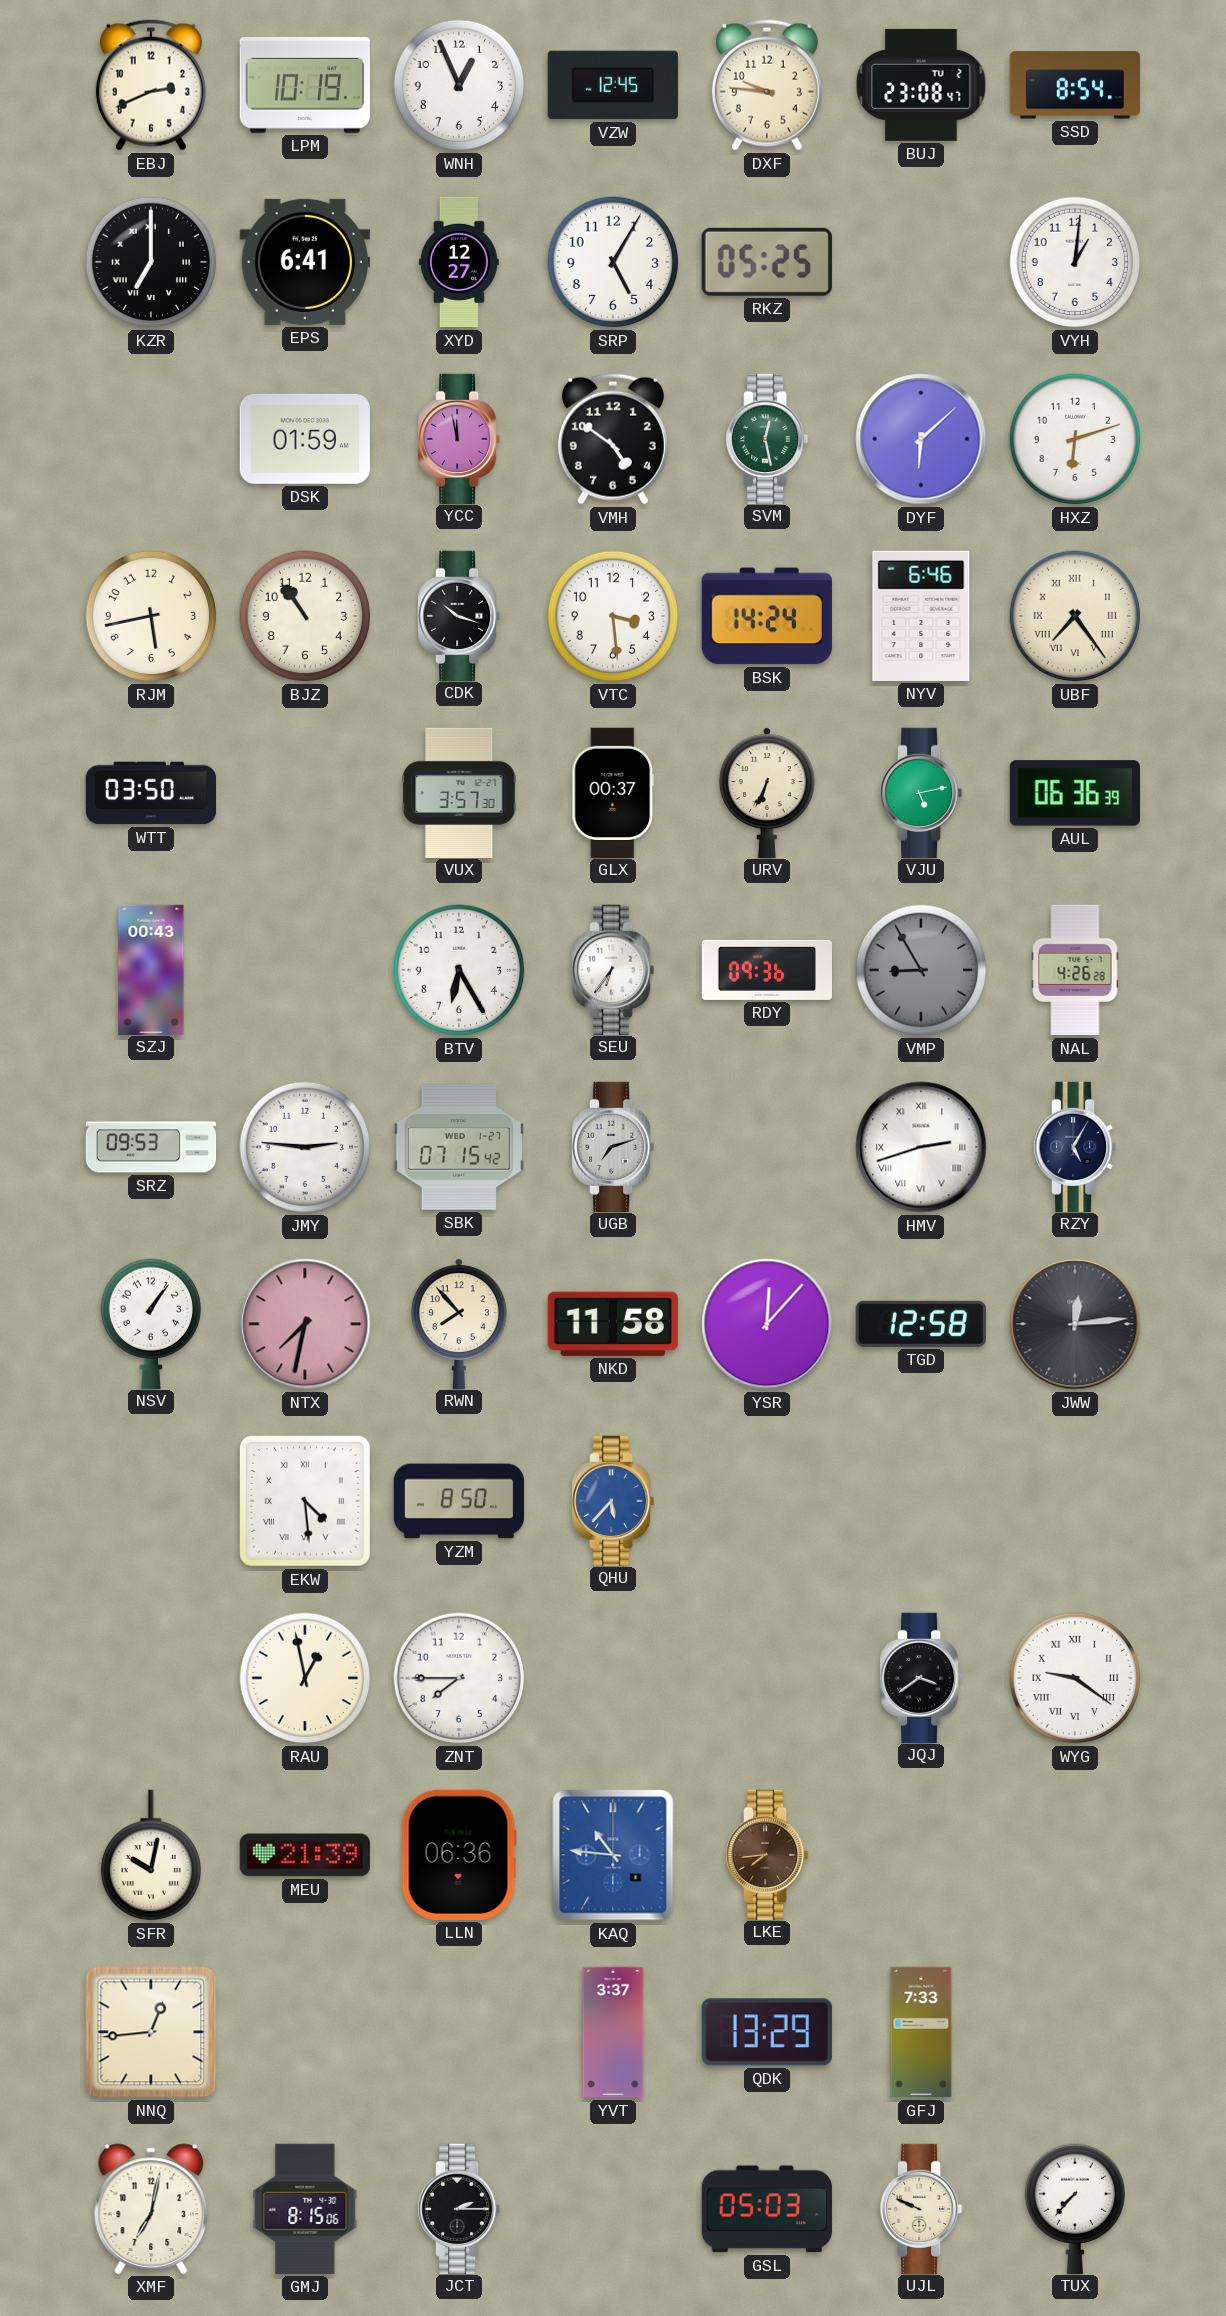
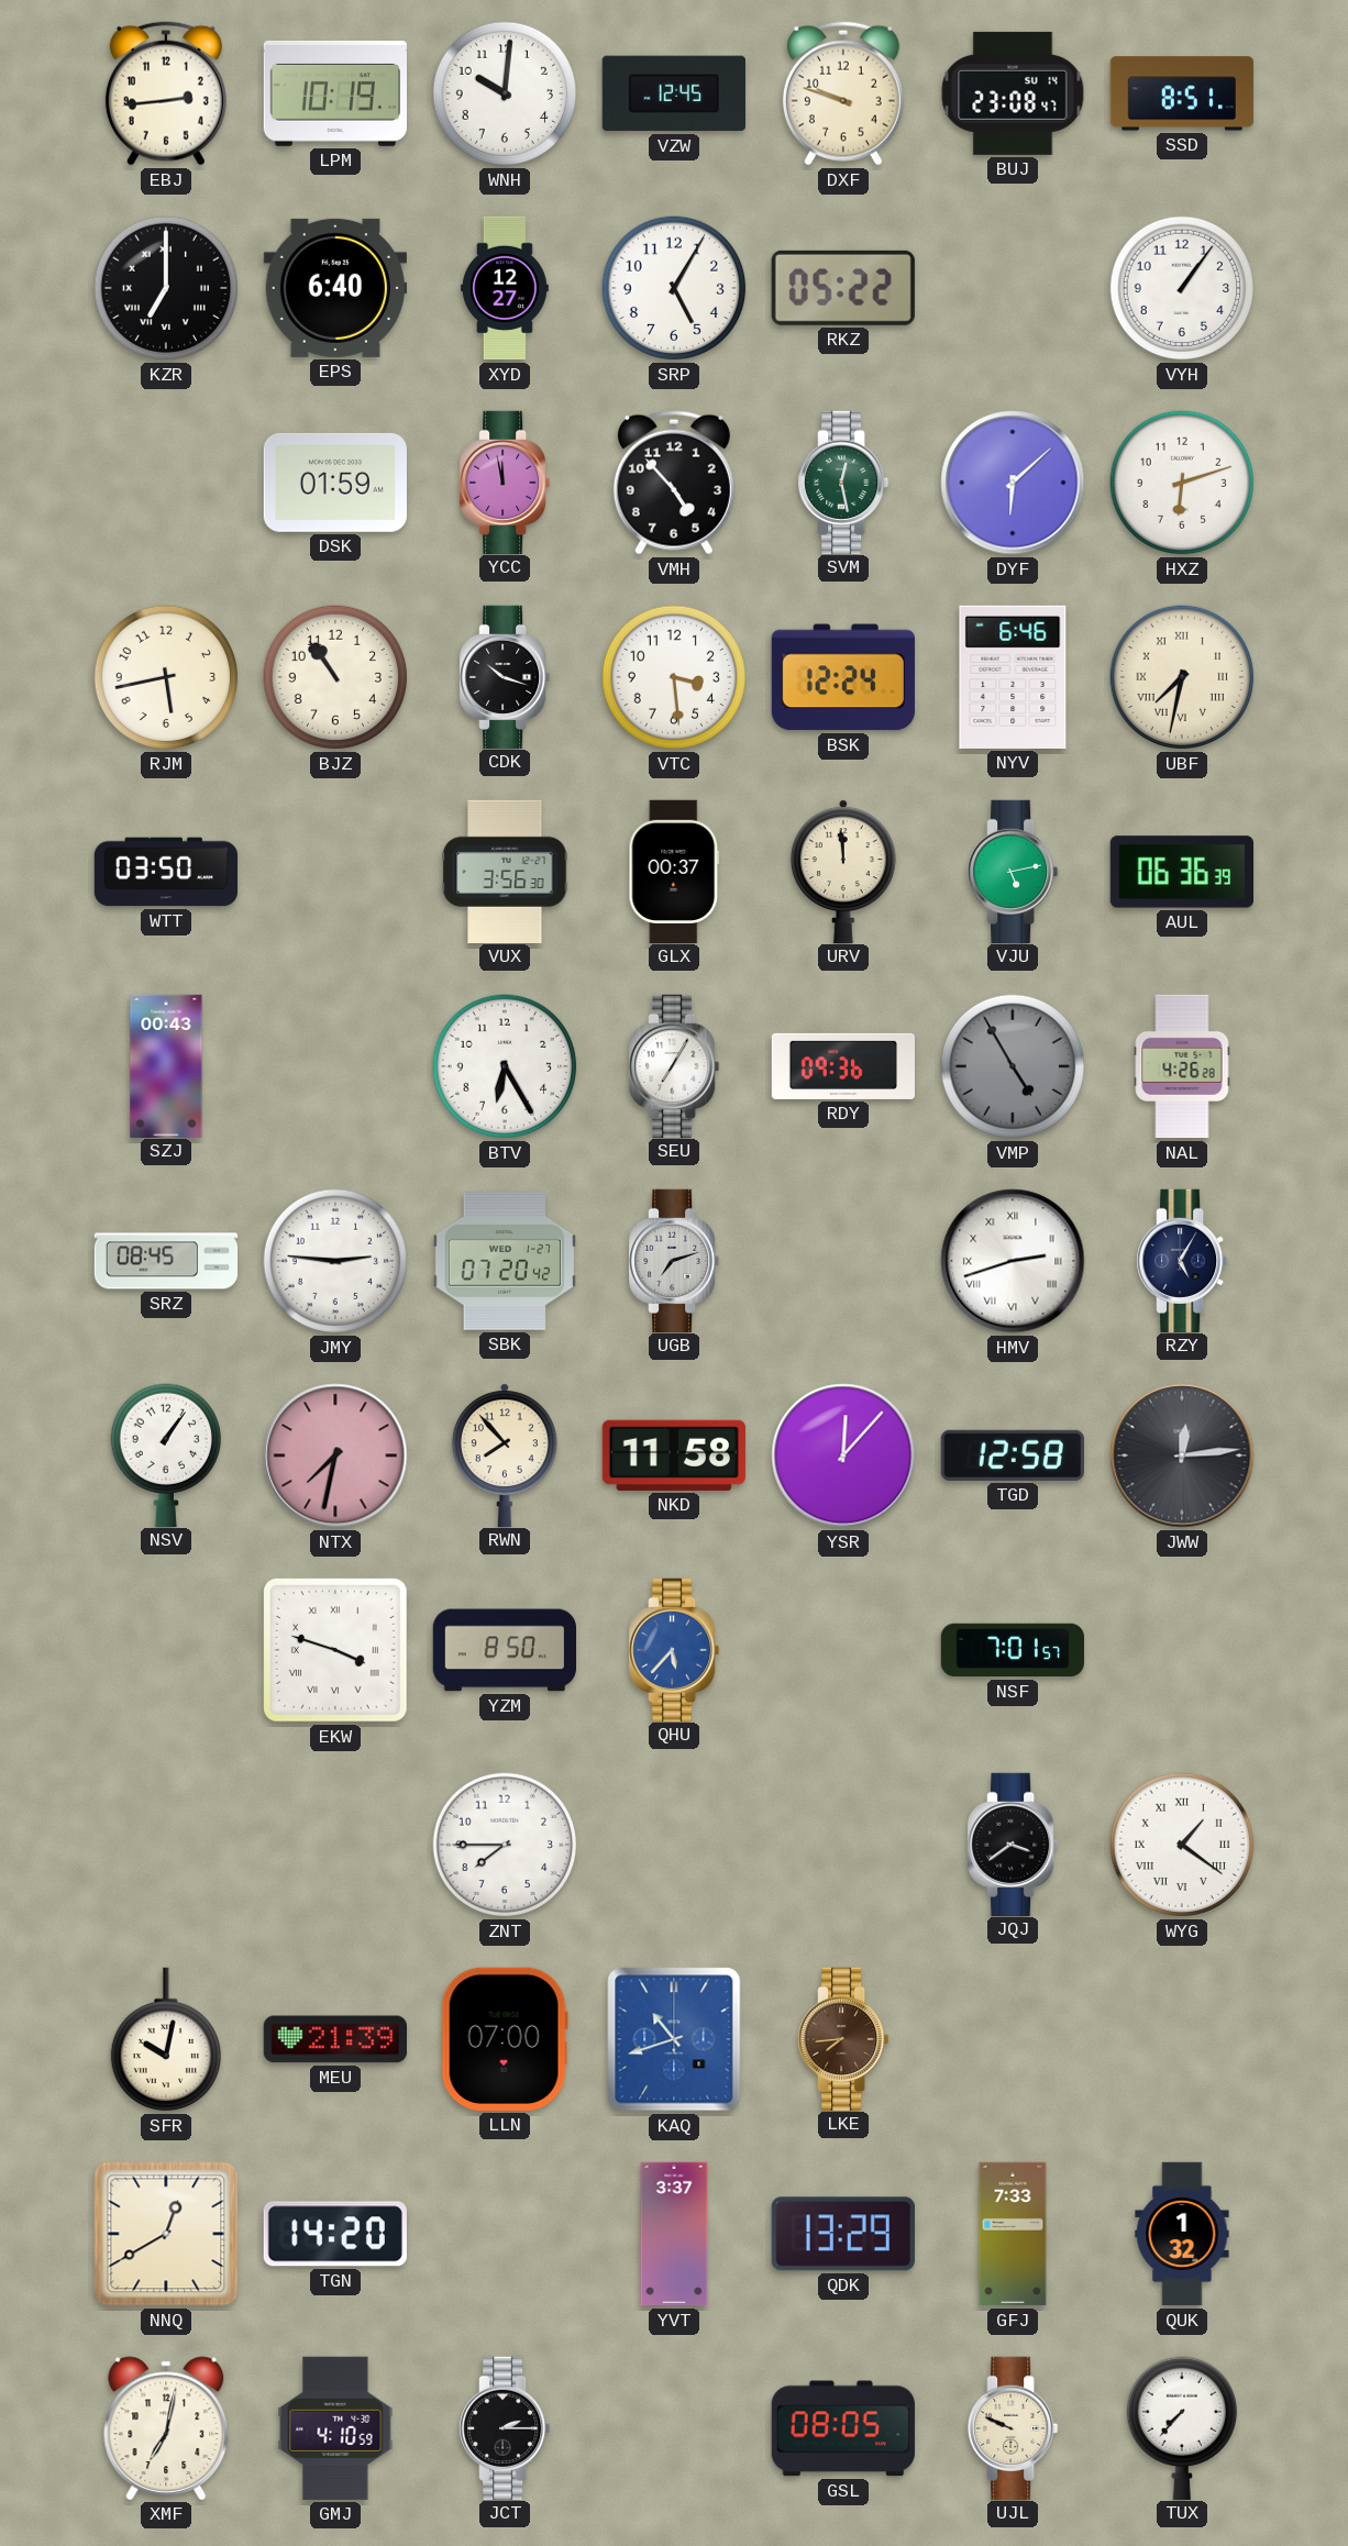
EBJ: 2:41 -> 2:44 (166, 93)
WNH: 12:56 -> 10:01 (505, 93)
DXF: 9:46 -> 9:48 (843, 93)
BUJ date: TU 2 -> SU 14 (1013, 93)
SSD: 8:54 -> 8:51 (1182, 93)
EPS: 6:41 -> 6:40 (334, 288)
RKZ: 05:25 -> 05:22 (843, 288)
VYH: 1:01 -> 1:06 (1182, 288)
VMH: 4:51 -> 4:53 (674, 483)
BSK: 14:24 -> 12:24 (843, 677)
UBF: 7:24 -> 7:32 (1182, 677)
VUX: 3:57 -> 3:56 (505, 871)
URV: 6:34 -> 11:59 (843, 871)
SEU: 6:36 -> 7:05 (674, 1065)
VMP: 8:55 -> 4:55 (1013, 1066)
SRZ: 09:53 -> 08:45 (166, 1261)
SBK: 07:15 -> 07:20 (505, 1261)
EKW: 4:29 -> 3:48 (335, 1650)
NSF: none -> 7:01 (1013, 1650)
RAU: 12:58 -> none (305, 1678)
WYG: 9:21 -> 1:21 (1182, 1845)
LLN: 06:36 -> 07:00 (505, 2039)
KAQ: 10:46 -> 10:42 (674, 2039)
NNQ: 12:44 -> 12:40 (166, 2234)
TGN: none -> 14:20 (335, 2234)
QUK: none -> 1:32 (1182, 2234)
GMJ: 8:15 -> 4:10 (335, 2428)
GSL: 05:03 -> 08:05 (843, 2428)
